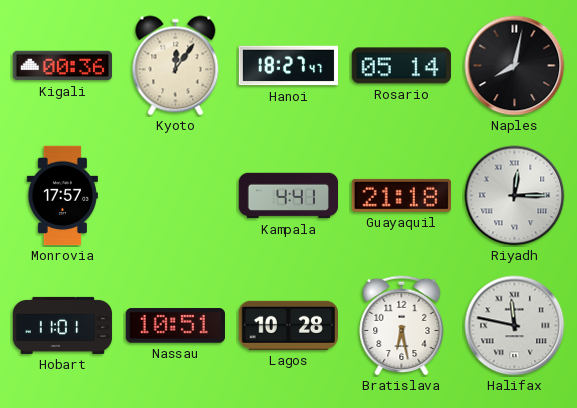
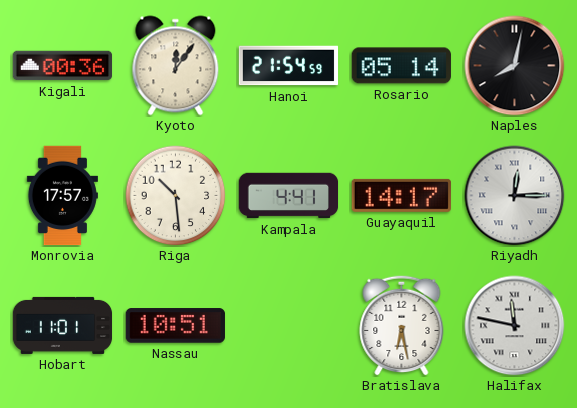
Hanoi: 18:27 -> 21:54 (289, 66)
Riga: none -> 10:29 (176, 196)
Guayaquil: 21:18 -> 14:17 (401, 195)
Lagos: 10:28 -> none (288, 325)
